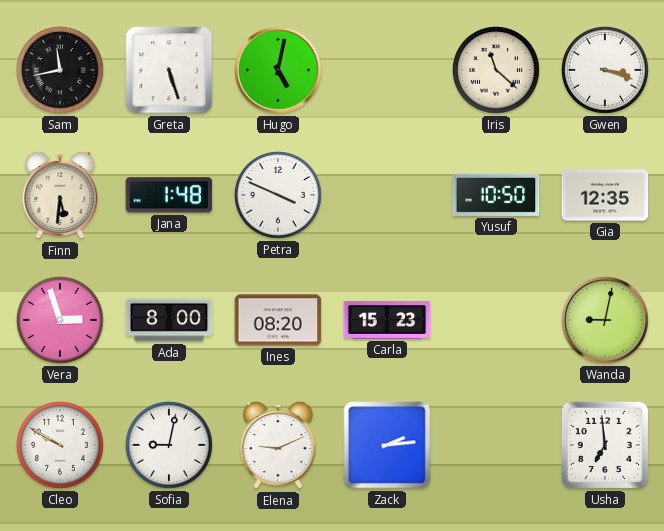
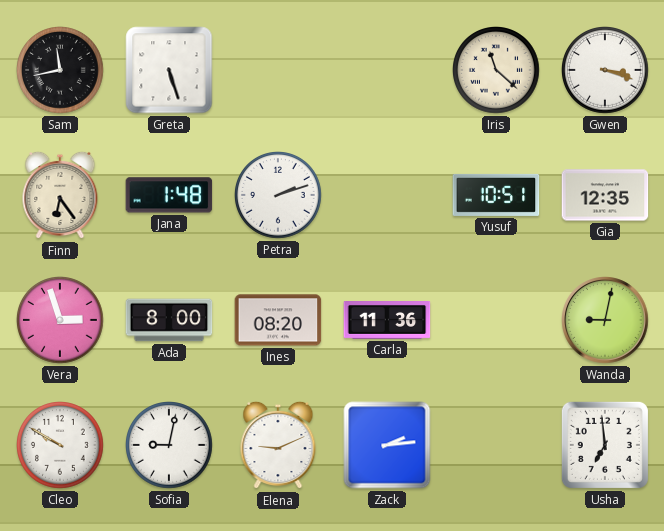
Hugo: 5:02 -> none (278, 70)
Finn: 5:31 -> 6:24 (60, 195)
Petra: 3:49 -> 2:12 (279, 196)
Yusuf: 10:50 -> 10:51 (496, 195)
Carla: 15:23 -> 11:36 (387, 321)
